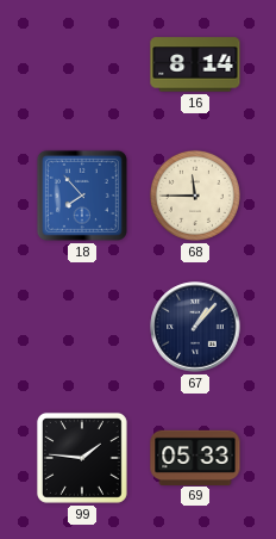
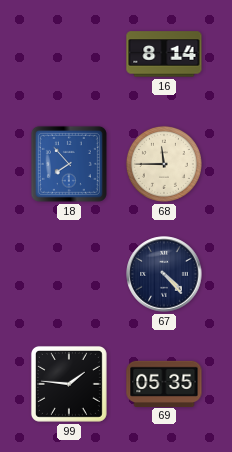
67: 1:07 -> 4:23 (164, 274)
69: 05:33 -> 05:35 (164, 383)
